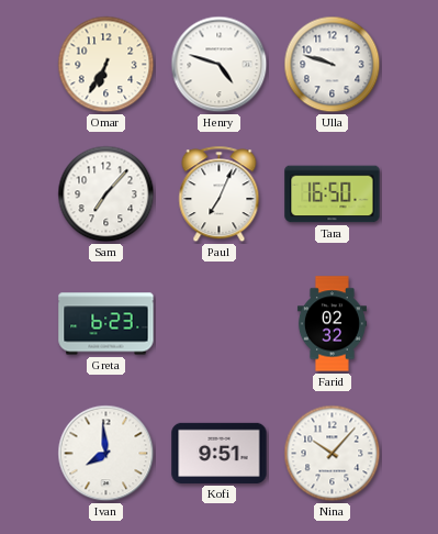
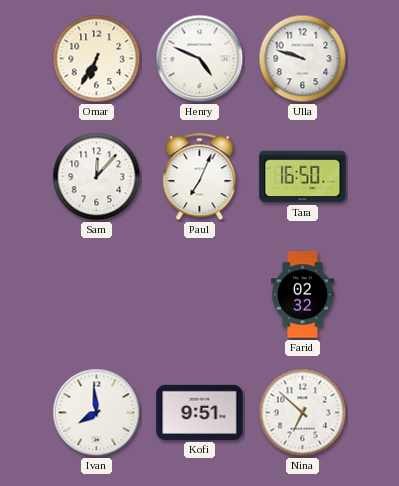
Henry: 4:48 -> 4:49 (200, 59)
Sam: 7:07 -> 12:07 (97, 177)
Greta: 6:23 -> none (106, 324)
Nina: 10:07 -> 6:52 (303, 413)
